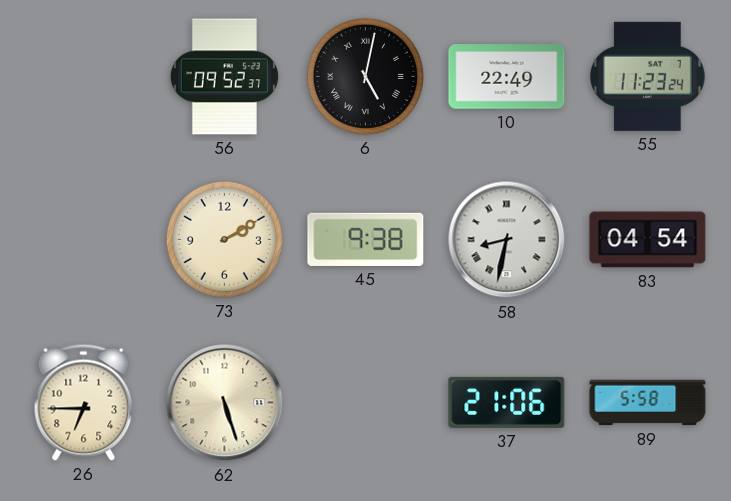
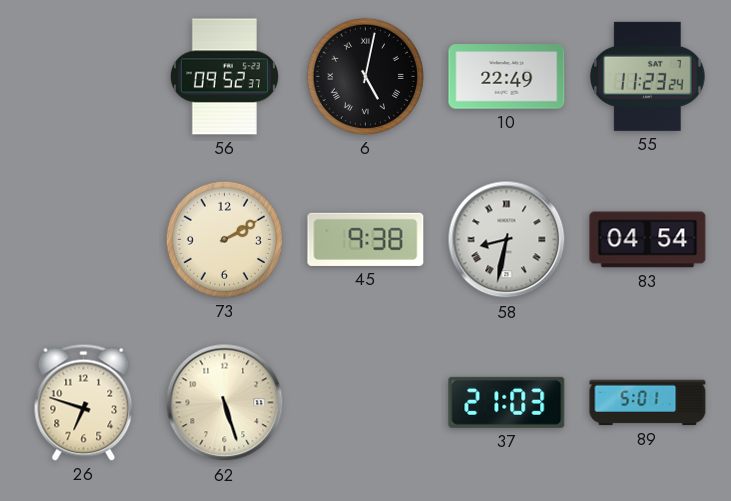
26: 6:45 -> 6:48 (84, 402)
37: 21:06 -> 21:03 (507, 402)
89: 5:58 -> 5:01 (648, 403)
